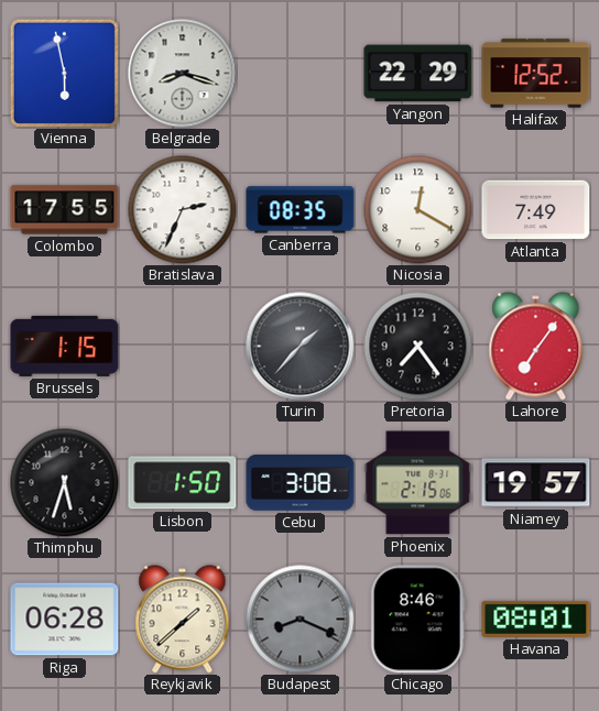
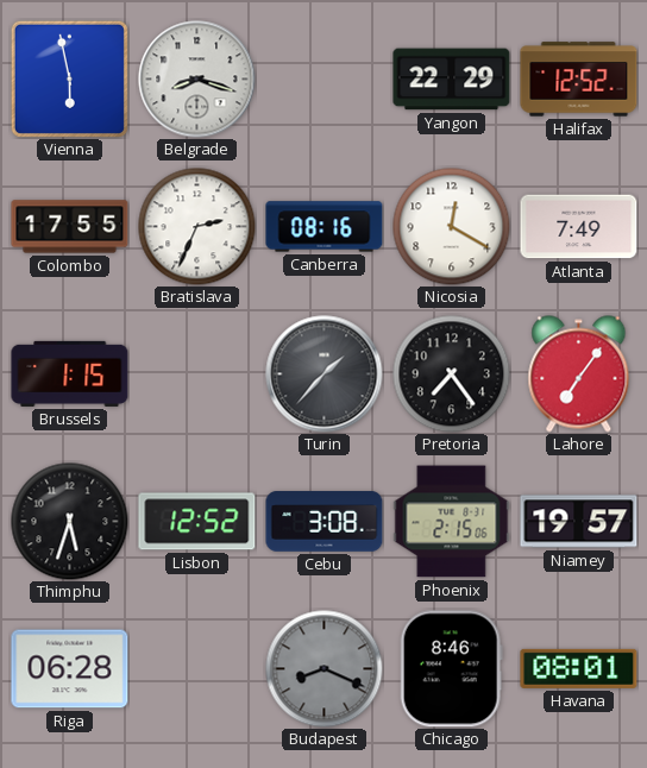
Canberra: 08:35 -> 08:16 (325, 227)
Lisbon: 1:50 -> 12:52 (197, 522)
Reykjavik: 1:38 -> none (183, 620)
